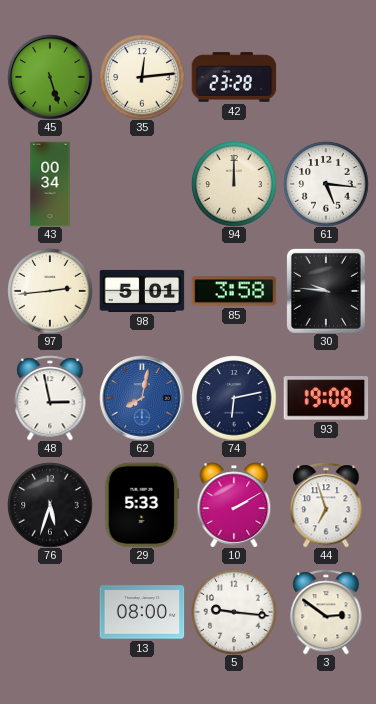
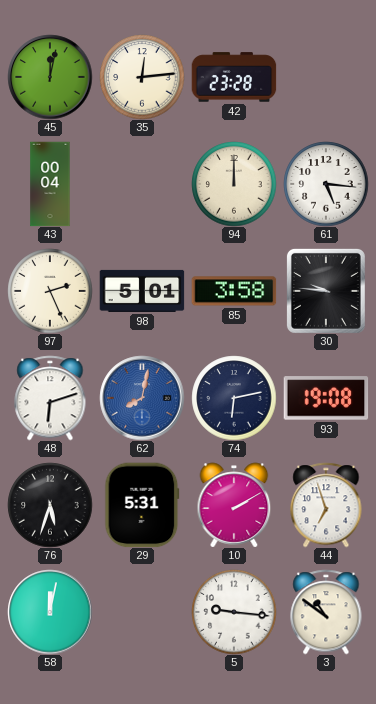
45: 5:27 -> 12:02 (50, 77)
43: 00:34 -> 00:04 (50, 184)
97: 2:44 -> 2:26 (50, 291)
48: 2:58 -> 6:12 (50, 398)
29: 5:33 -> 5:31 (142, 505)
58: none -> 12:02 (50, 612)
13: 08:00 -> none (142, 612)
3: 2:51 -> 10:51 (326, 612)
